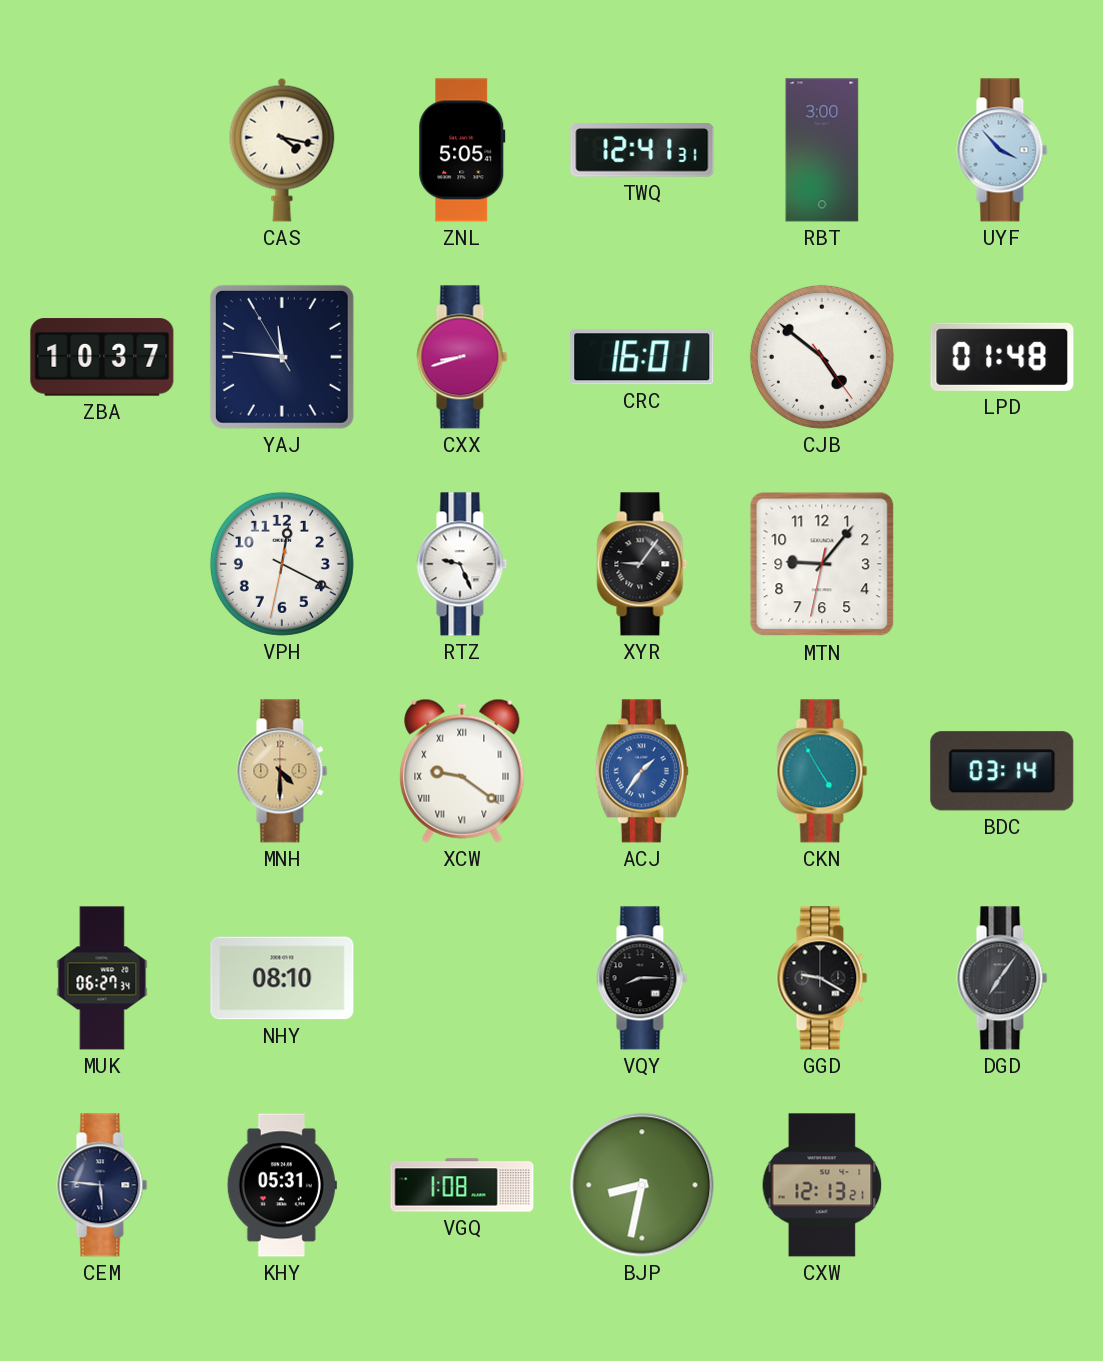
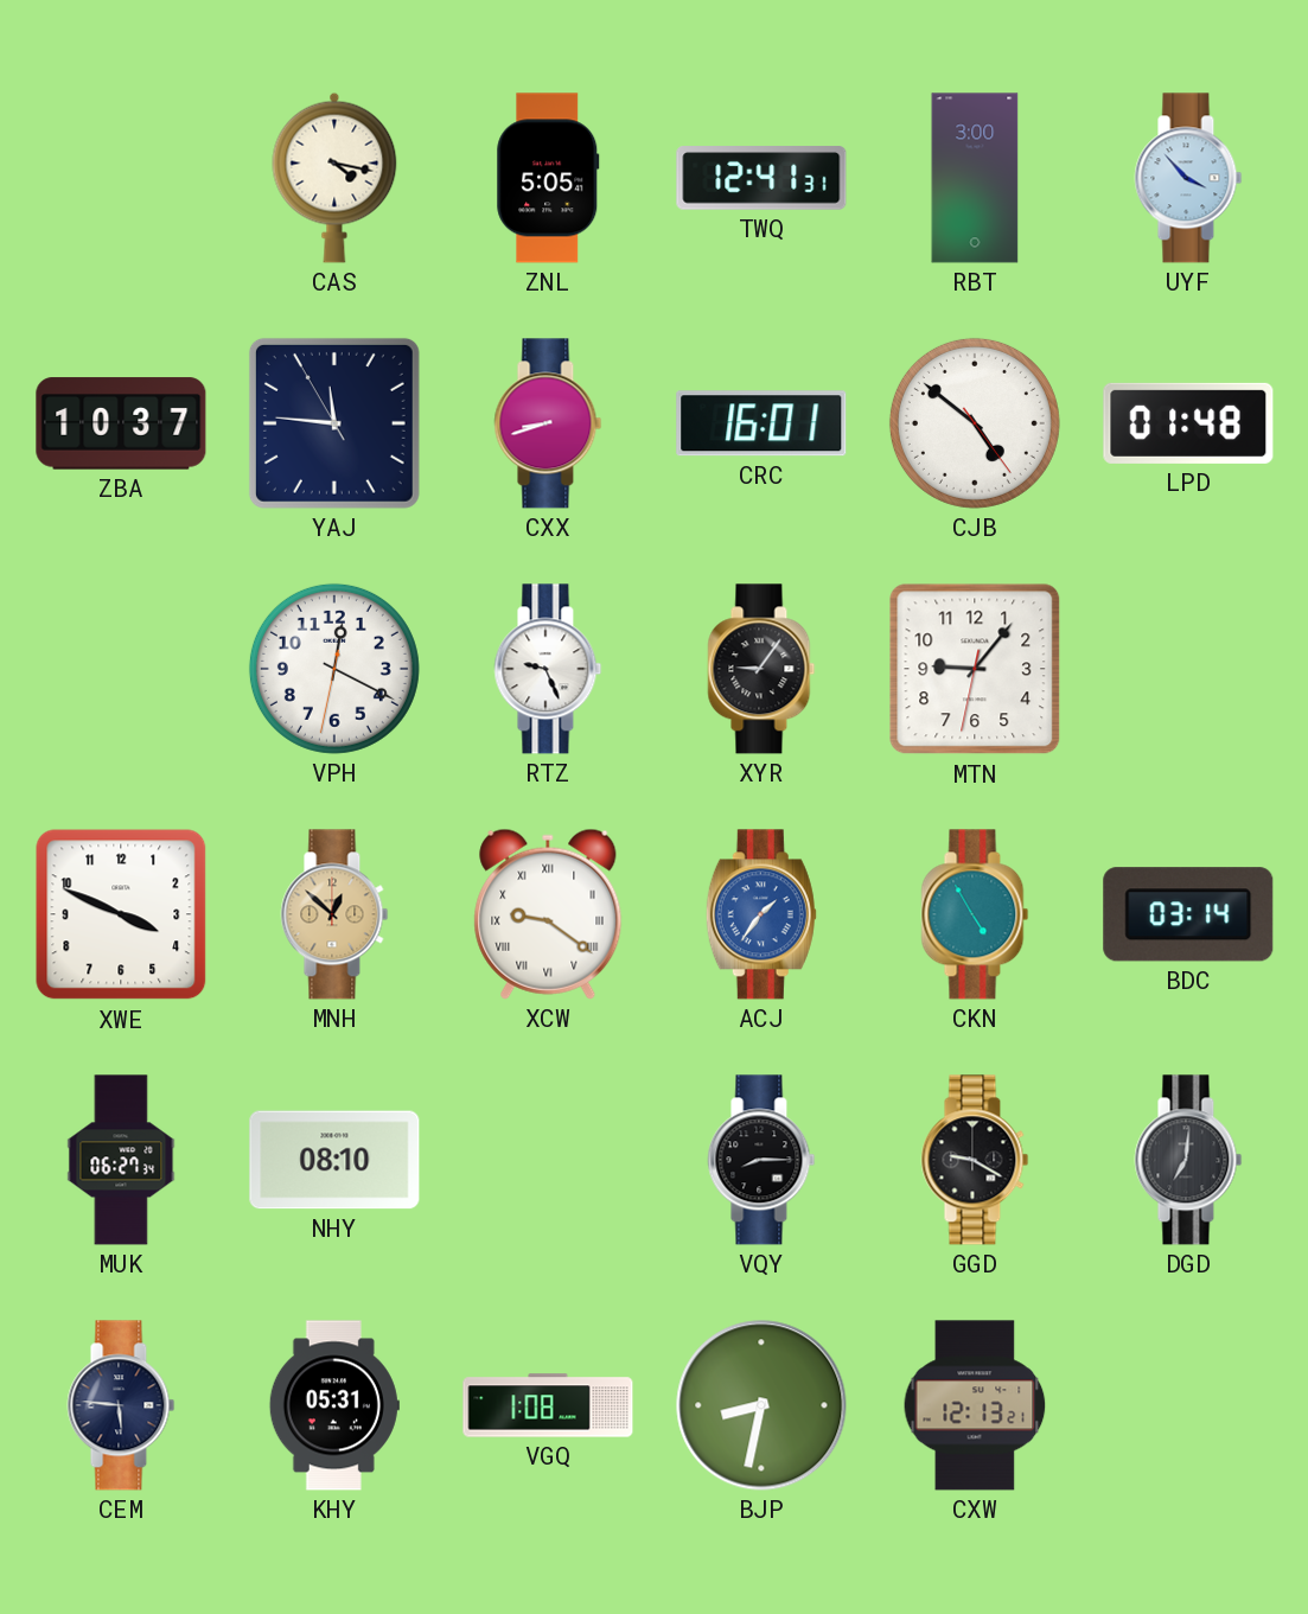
XWE: none -> 3:49 (121, 914)
MNH: 4:30 -> 12:52 (334, 914)
DGD: 7:06 -> 7:01 (1188, 1160)
